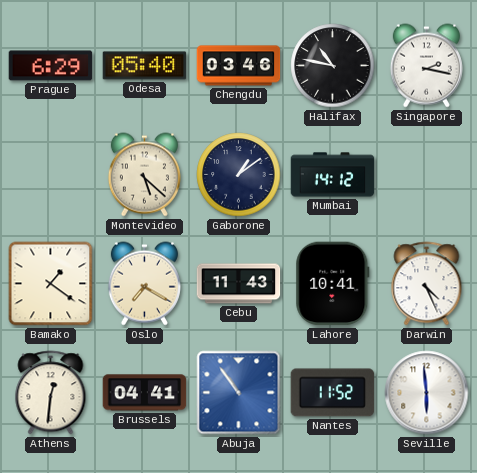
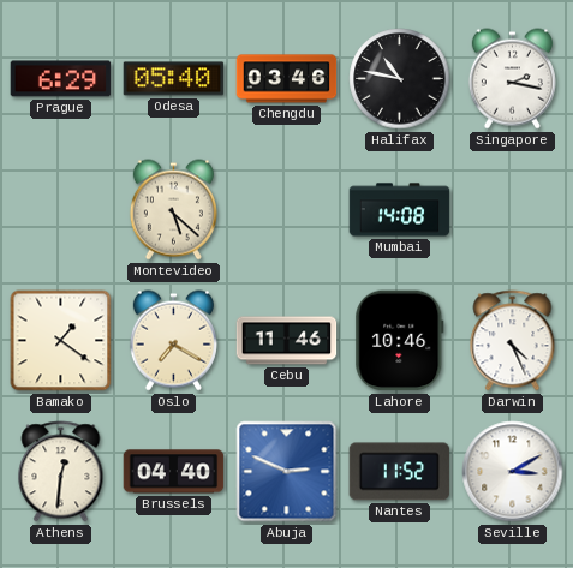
Gaborone: 1:09 -> none (239, 175)
Mumbai: 14:12 -> 14:08 (400, 210)
Cebu: 11:43 -> 11:46 (287, 341)
Lahore: 10:41 -> 10:46 (400, 341)
Brussels: 04:41 -> 04:40 (174, 472)
Abuja: 10:54 -> 2:49 (287, 472)
Seville: 5:59 -> 3:10 (513, 472)
